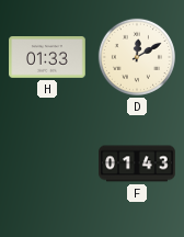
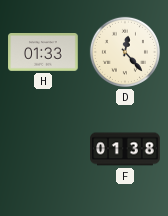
D: 12:10 -> 12:23 (125, 52)
F: 01:43 -> 01:38 (125, 149)
